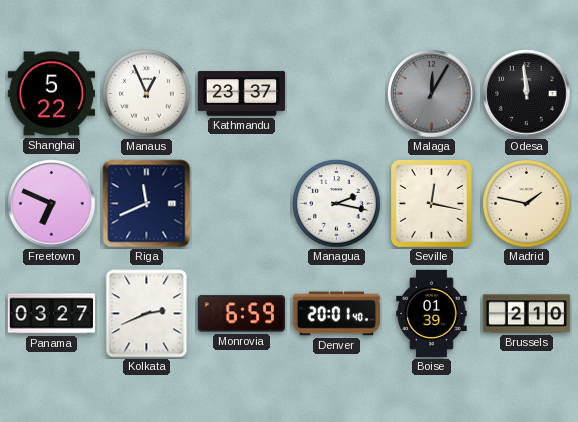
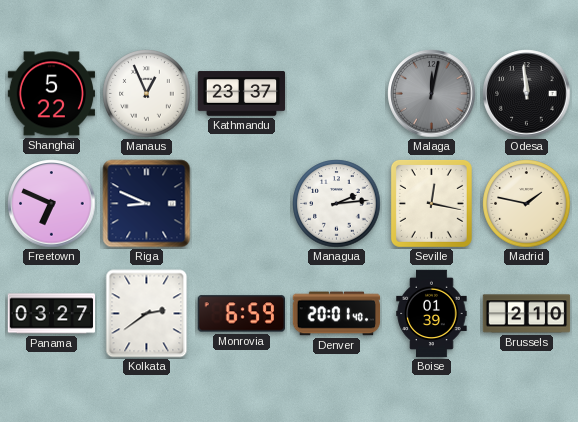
Malaga: 12:05 -> 12:02 (432, 94)
Riga: 11:41 -> 8:49 (147, 204)
Managua: 2:17 -> 2:14 (337, 204)
Kolkata: 2:41 -> 2:39 (147, 314)
